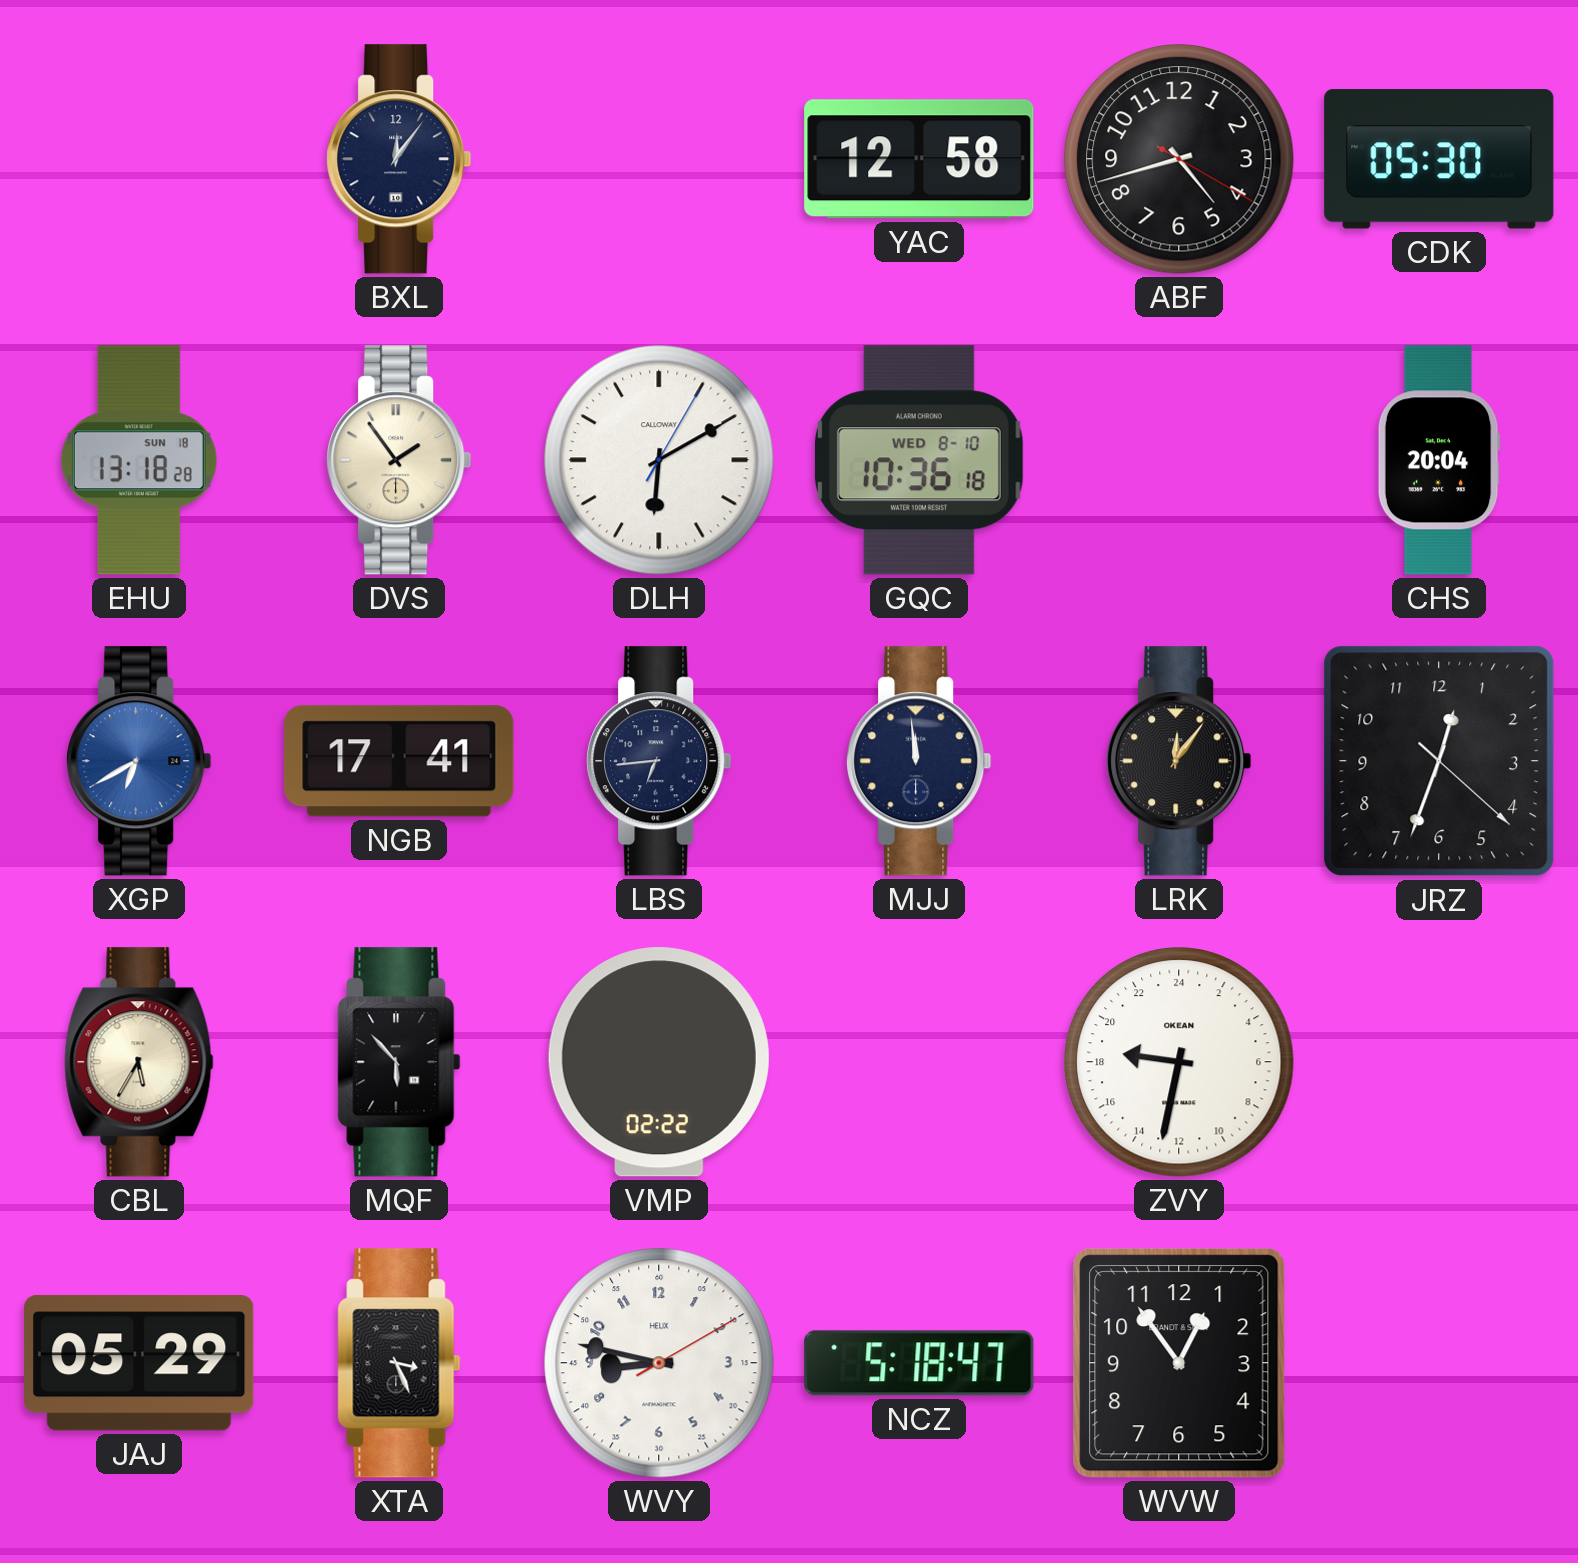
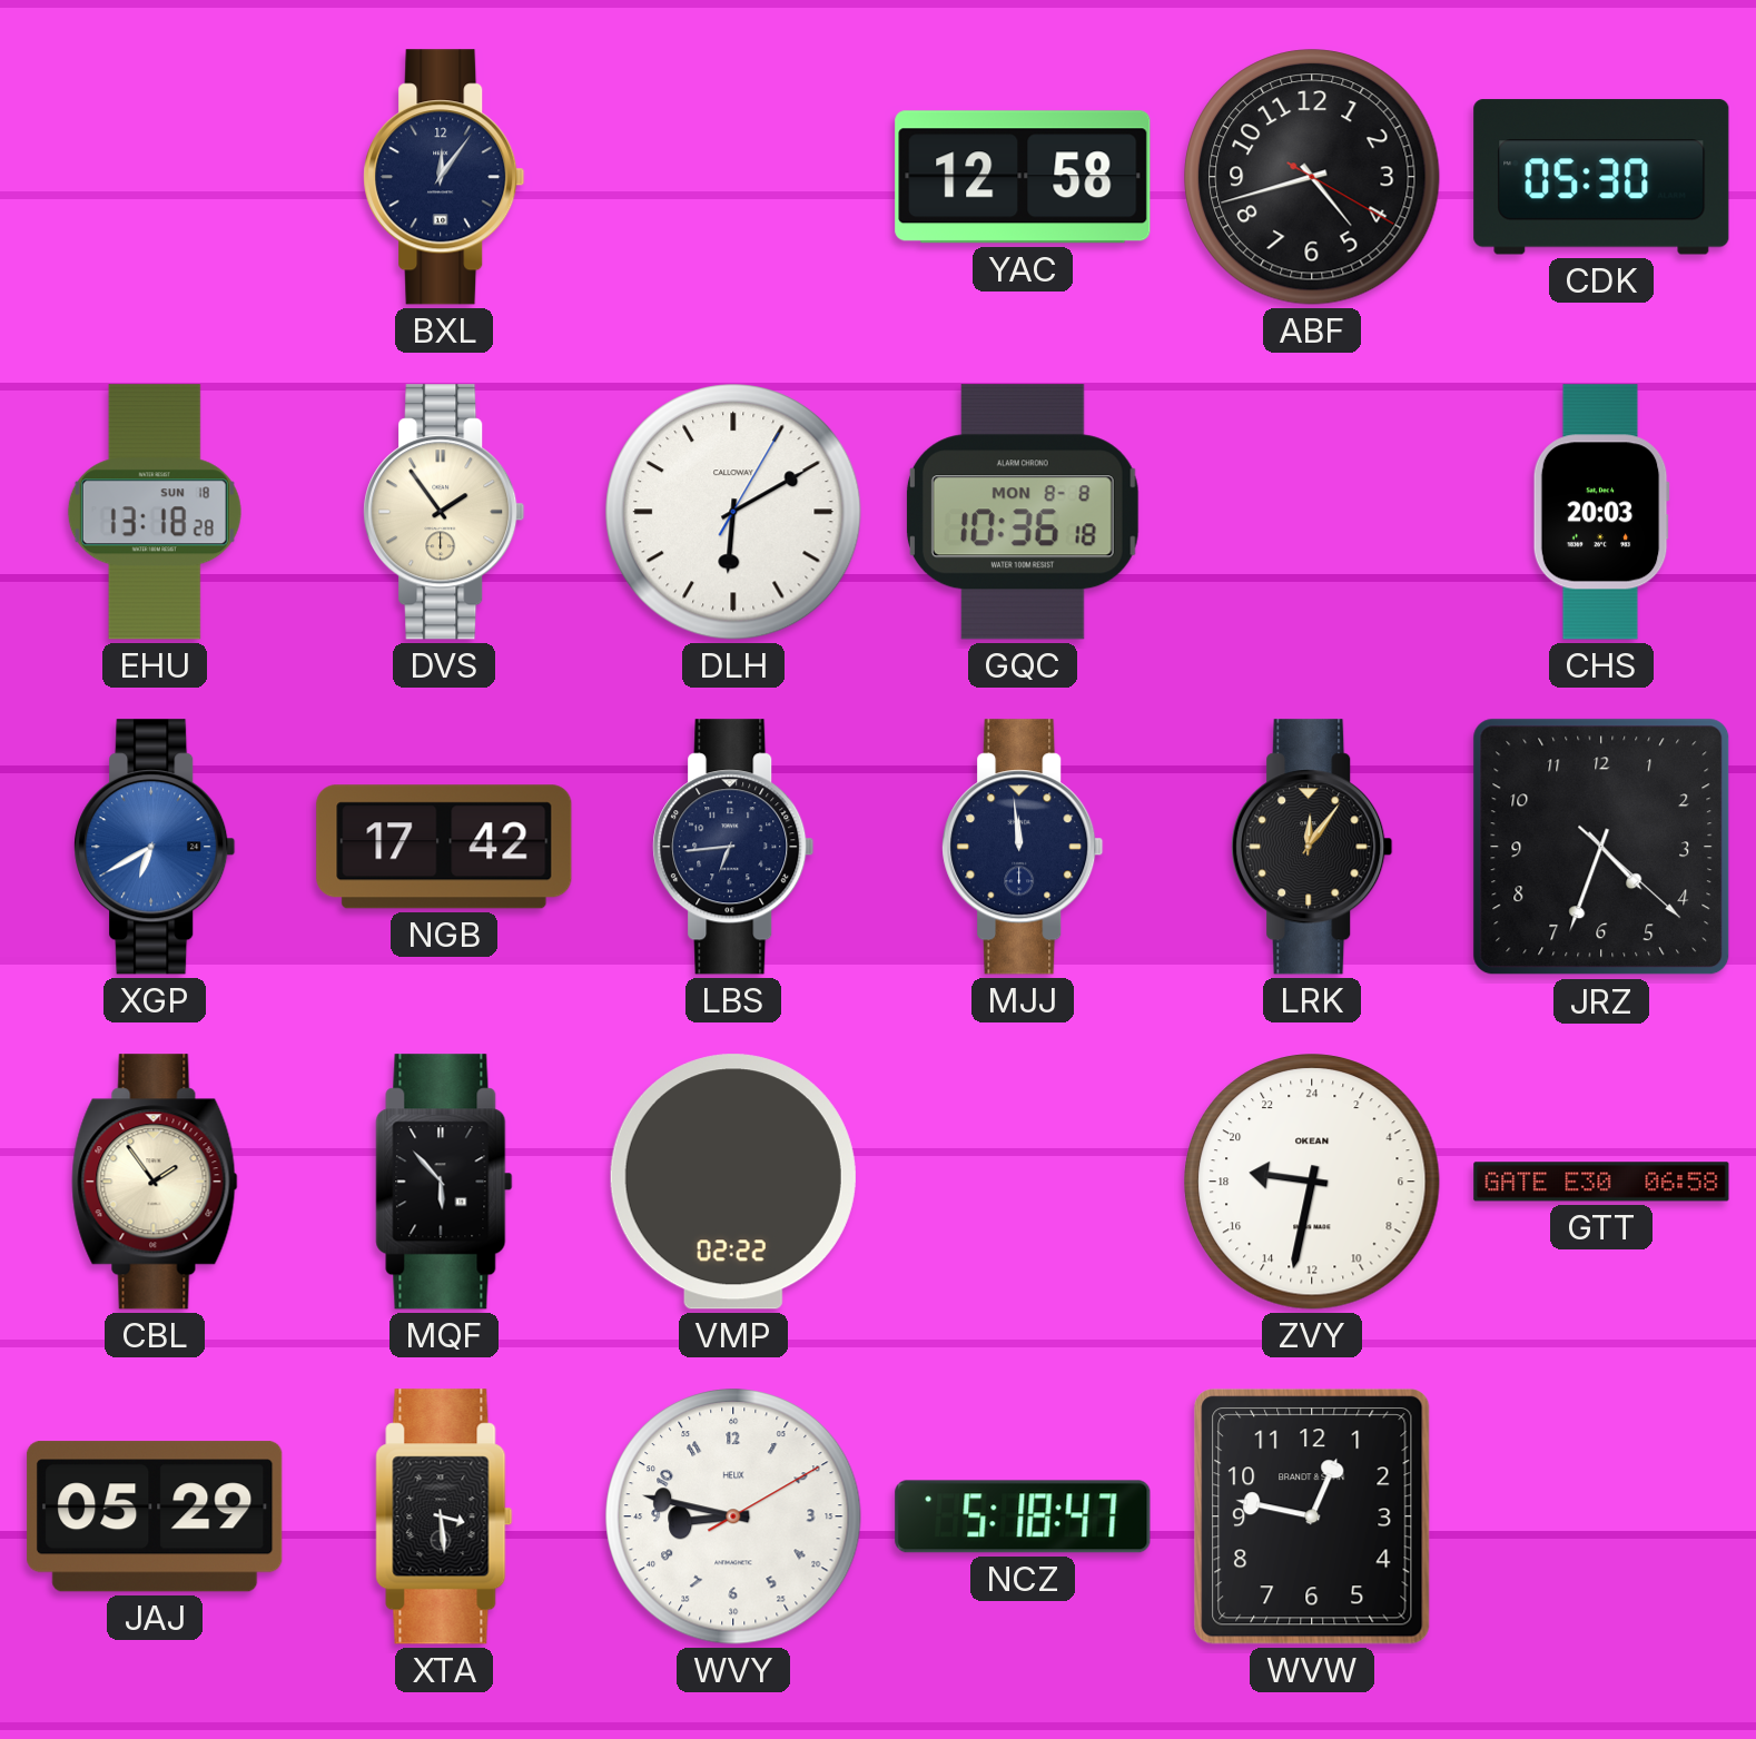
GQC date: WED 8-10 -> MON 8-8 (1023, 512)
CHS: 20:04 -> 20:03 (1601, 512)
NGB: 17:41 -> 17:42 (444, 847)
JRZ: 12:33 -> 4:33 (1601, 847)
CBL: 5:35 -> 1:54 (155, 1182)
GTT: none -> 06:58 (1601, 1182)
XTA: 3:26 -> 3:29 (444, 1516)
WVW: 12:54 -> 12:47 (1312, 1516)
